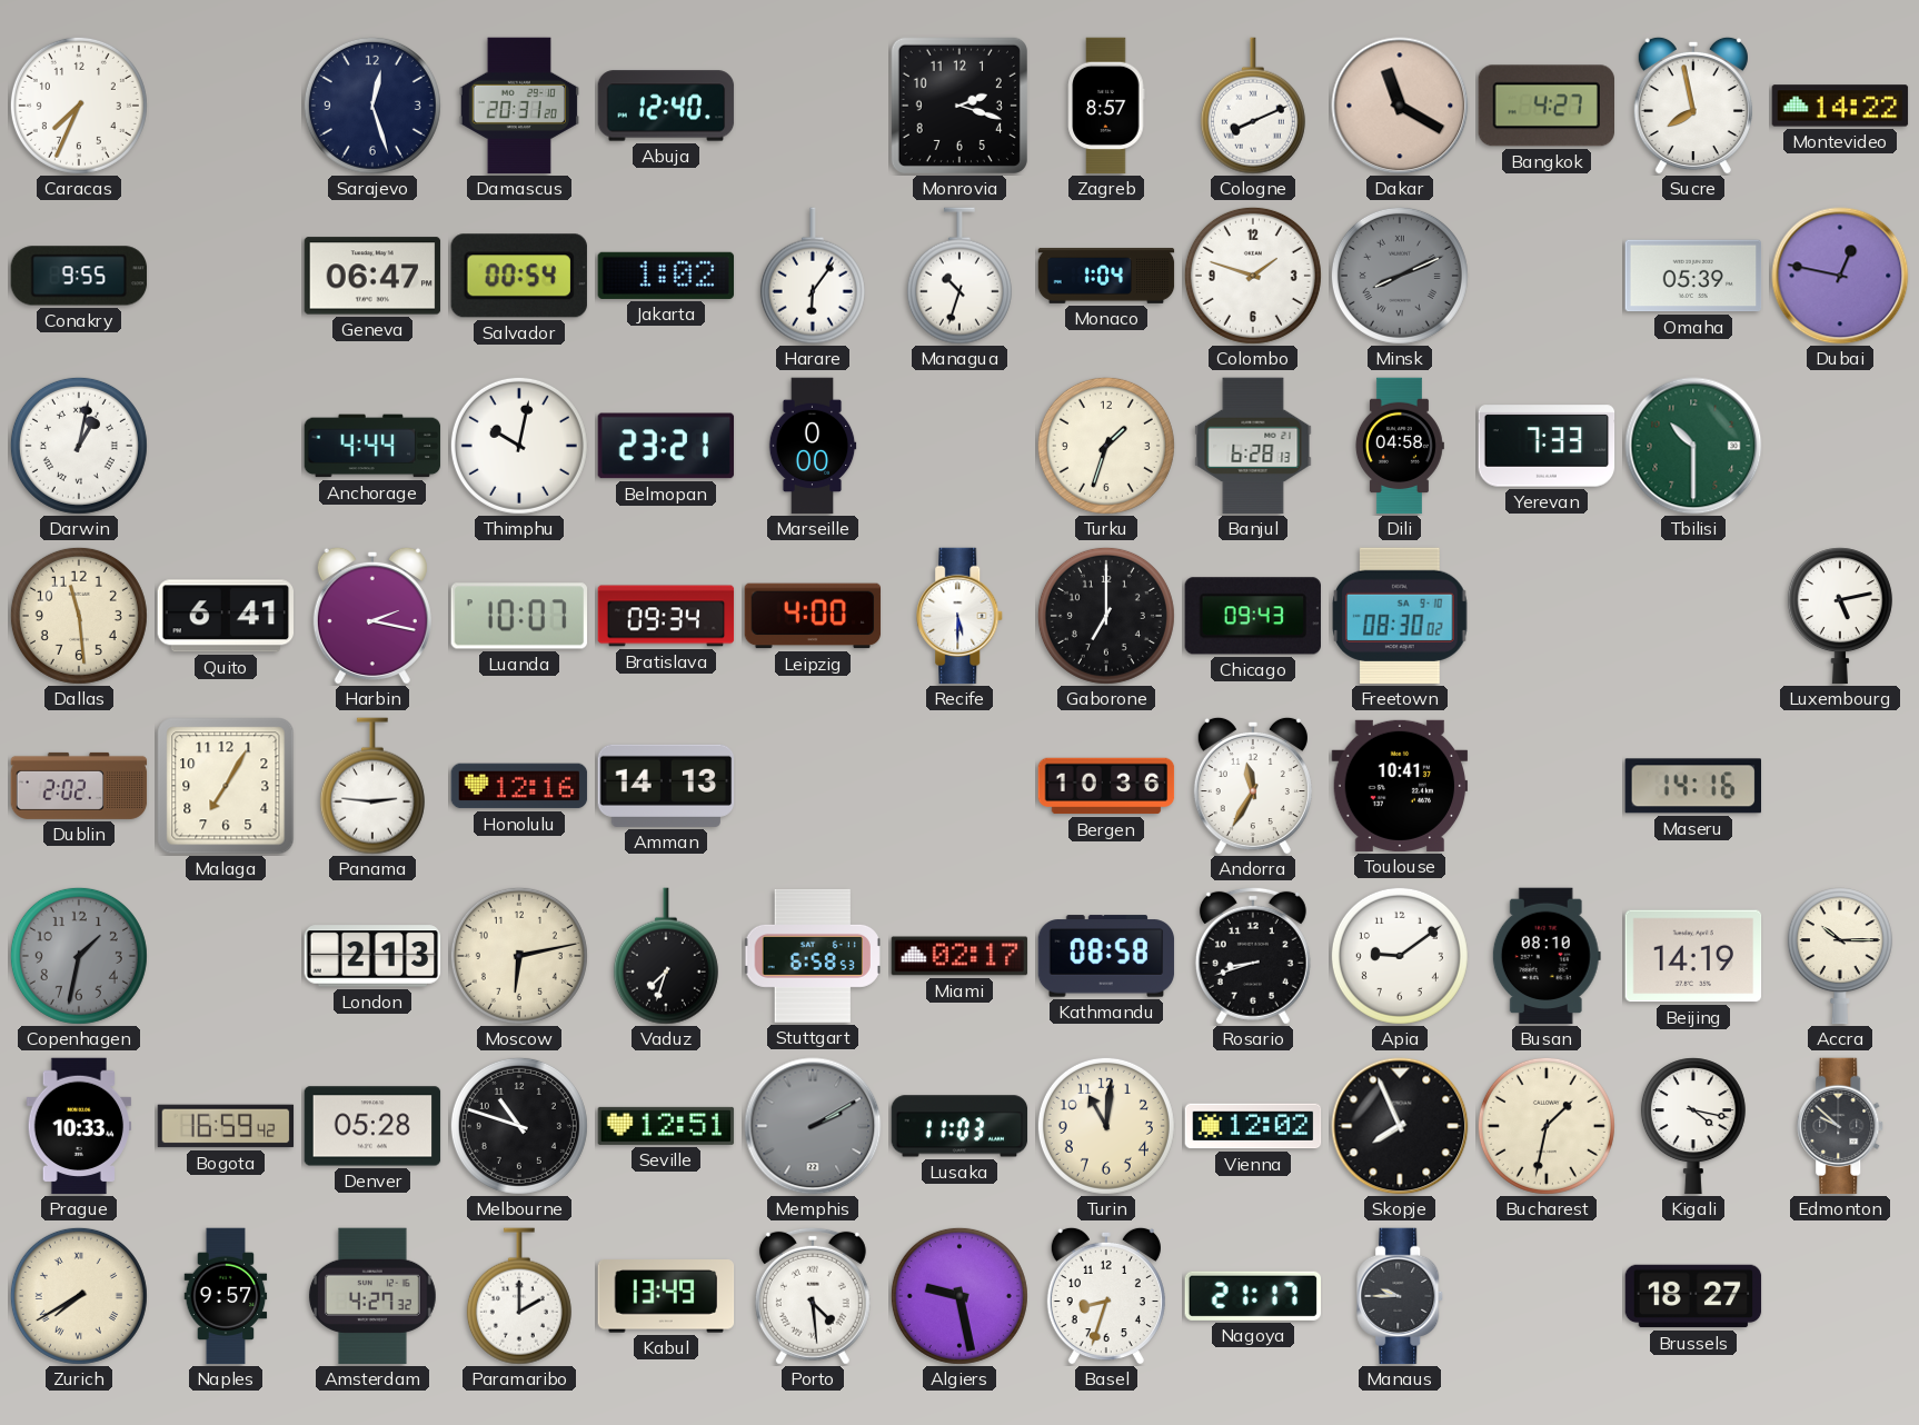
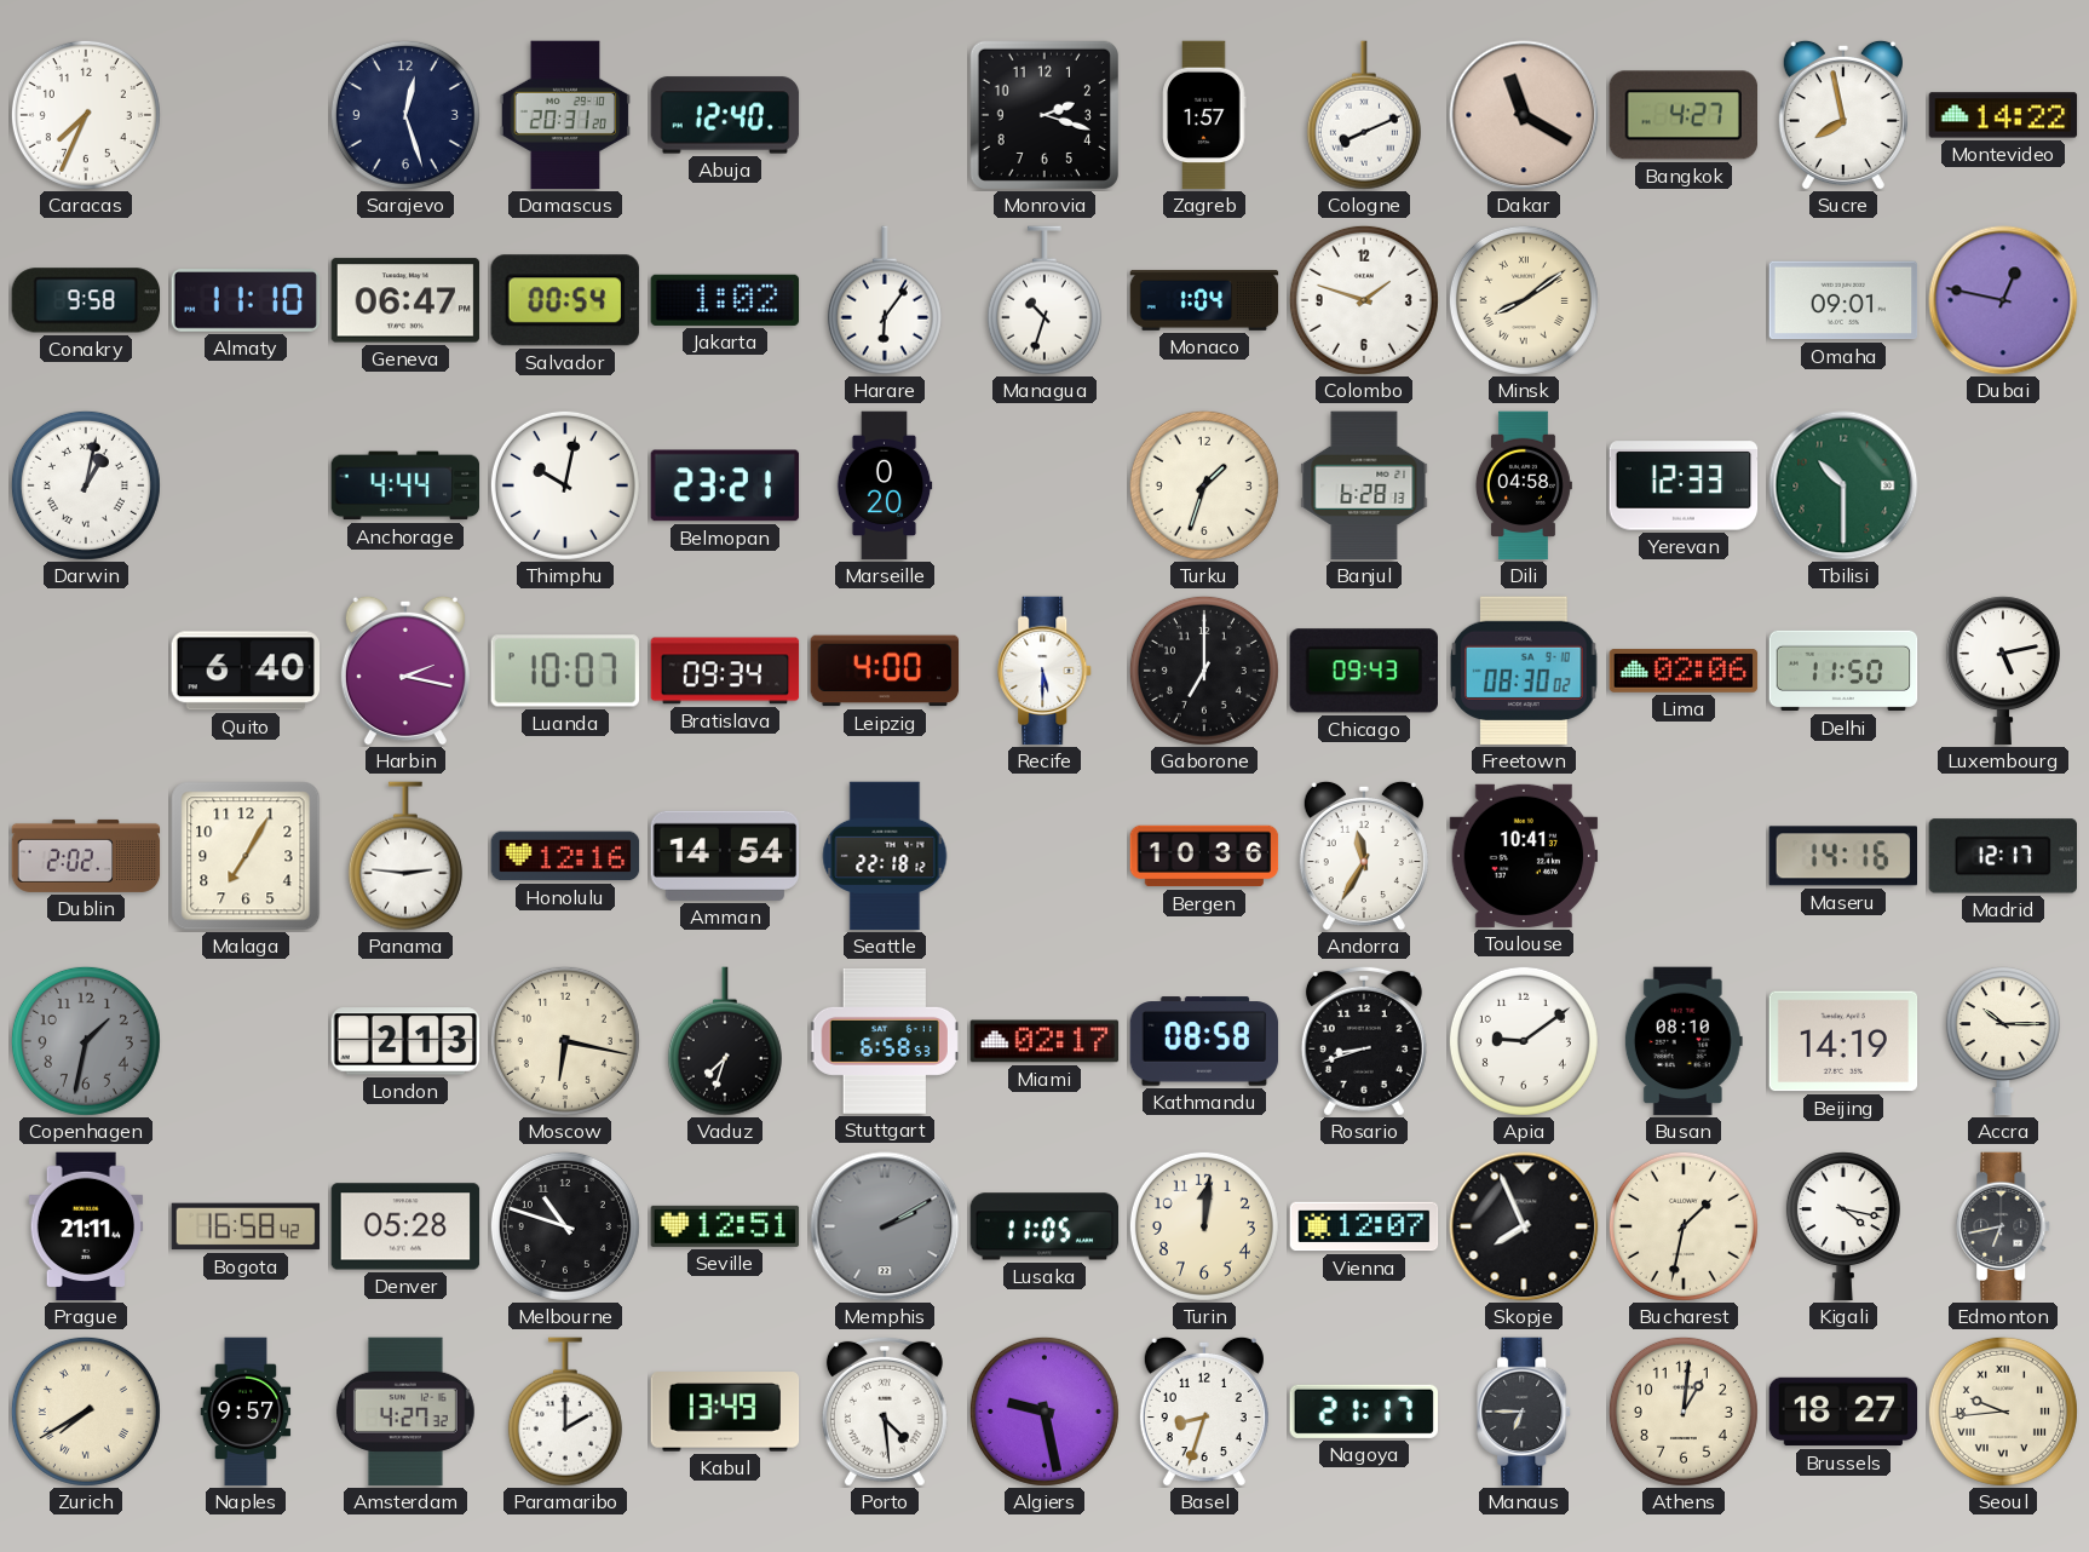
Zagreb: 8:57 -> 1:57 (1204, 115)
Conakry: 9:55 -> 9:58 (86, 300)
Almaty: none -> 11:10 (246, 301)
Minsk: 8:11 -> 8:09 (1524, 300)
Minsk dial: grey -> cream (1524, 300)
Omaha: 05:39 -> 09:01 (1843, 300)
Marseille: 0:00 -> 0:20 (885, 485)
Yerevan: 7:33 -> 12:33 (1684, 485)
Dallas: 11:29 -> none (79, 616)
Quito: 6:41 -> 6:40 (244, 671)
Lima: none -> 02:06 (1684, 672)
Delhi: none -> 11:50 (1843, 671)
Amman: 14:13 -> 14:54 (725, 856)
Seattle: none -> 22:18 (885, 856)
Madrid: none -> 12:17 (2002, 856)
Moscow: 6:13 -> 6:17 (565, 1041)
Prague: 10:33 -> 21:11 (86, 1226)
Bogota: 16:59 -> 16:58 (246, 1226)
Lusaka: 11:03 -> 11:05 (1044, 1226)
Turin: 11:01 -> 12:01 (1204, 1226)
Vienna: 12:02 -> 12:07 (1364, 1226)
Edmonton: 9:52 -> 6:43 (2004, 1226)
Manaus: 9:45 -> 6:45 (1525, 1412)
Athens: none -> 1:01 (1684, 1412)
Seoul: none -> 9:44 (2003, 1412)
